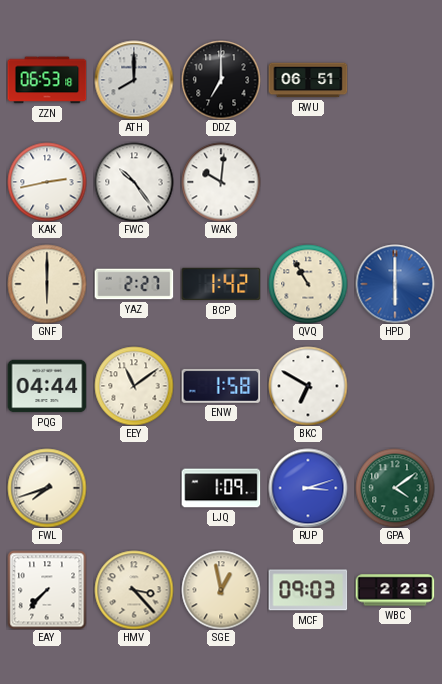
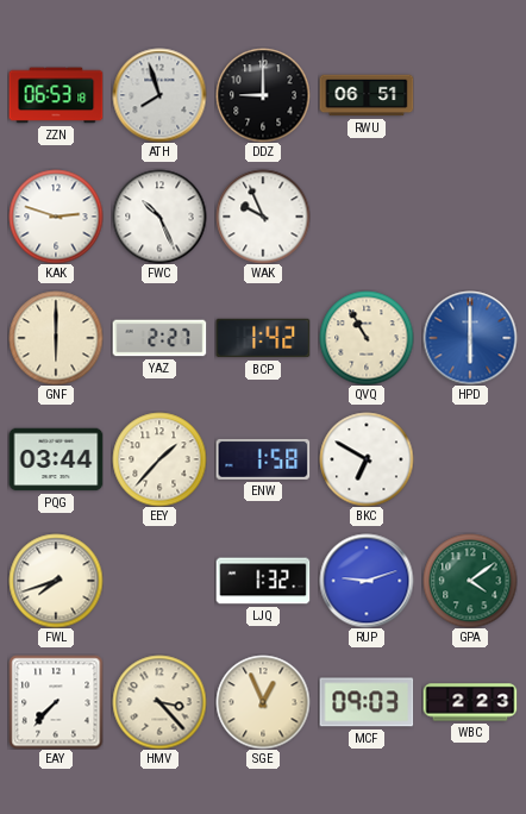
ATH: 8:00 -> 7:57 (159, 95)
DDZ: 7:00 -> 9:00 (263, 95)
KAK: 2:43 -> 2:48 (56, 217)
FWC: 10:24 -> 10:26 (159, 217)
WAK: 10:01 -> 9:56 (263, 217)
PQG: 04:44 -> 03:44 (56, 459)
EEY: 11:09 -> 1:37 (159, 459)
LJQ: 1:09 -> 1:32 (263, 581)
RUP: 3:12 -> 9:12 (367, 581)
SGE: 12:58 -> 12:56 (263, 702)
